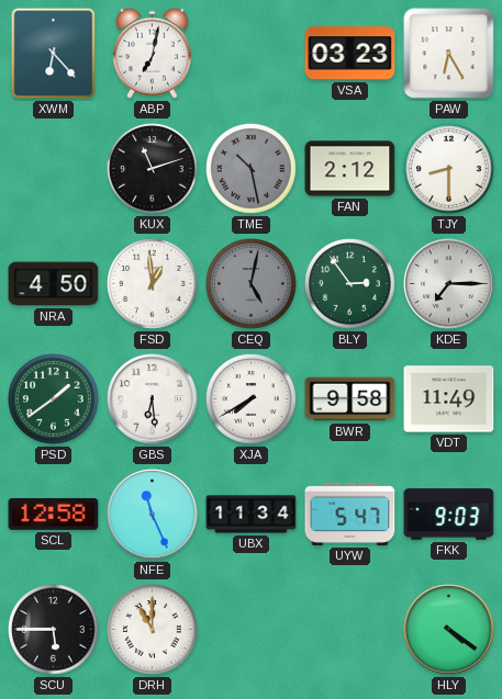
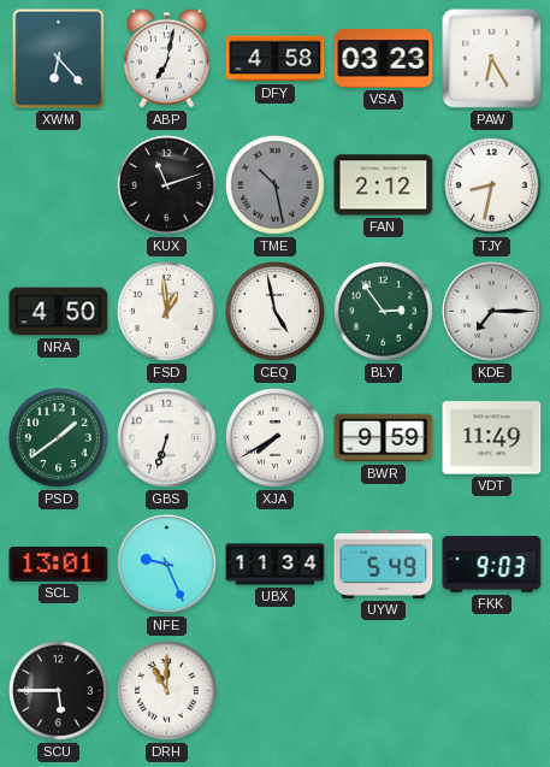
DFY: none -> 4:58 (276, 59)
TJY: 8:30 -> 8:32 (492, 185)
CEQ: 5:02 -> 4:58 (276, 312)
CEQ dial: grey -> white (276, 312)
GBS: 6:29 -> 6:33 (167, 438)
BWR: 9:58 -> 9:59 (384, 438)
SCL: 12:58 -> 13:01 (59, 564)
NFE: 11:26 -> 9:26 (167, 565)
UYW: 5:47 -> 5:49 (384, 564)
HLY: 4:21 -> none (449, 630)
